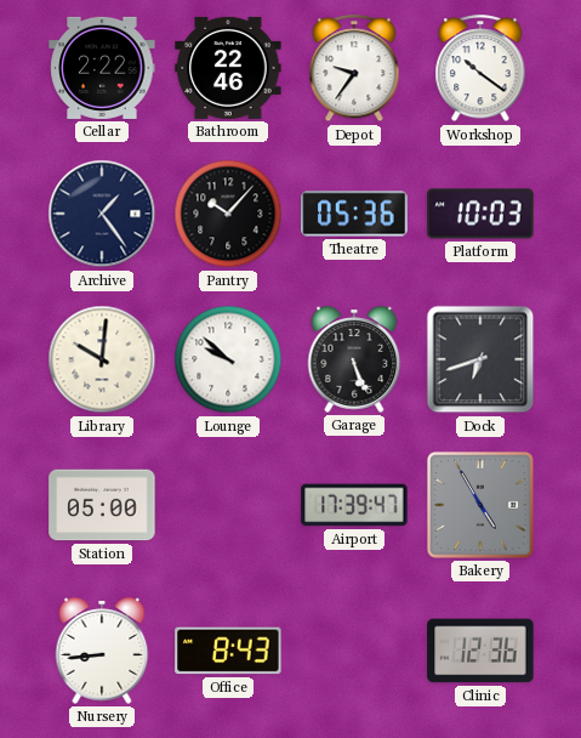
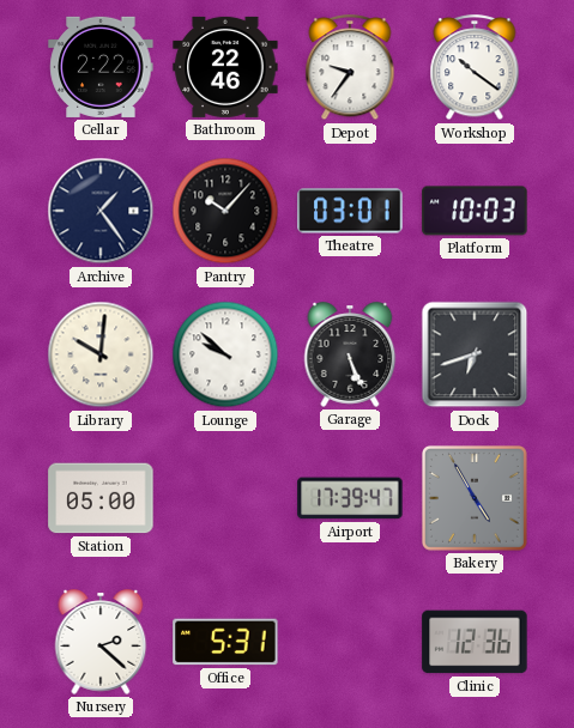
Theatre: 05:36 -> 03:01 (350, 211)
Nursery: 8:44 -> 2:22 (101, 642)
Office: 8:43 -> 5:31 (225, 642)
